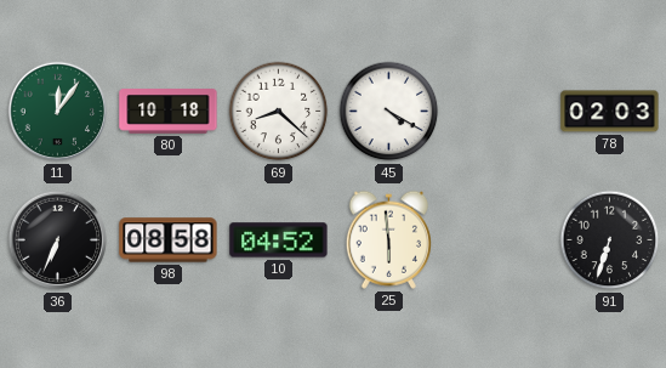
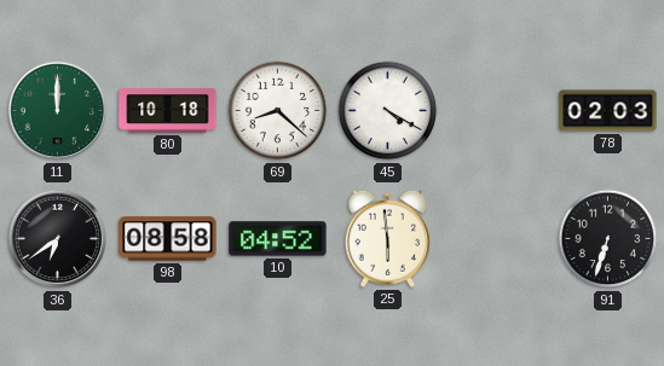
11: 12:06 -> 12:00 (58, 111)
36: 6:34 -> 6:39 (58, 239)
